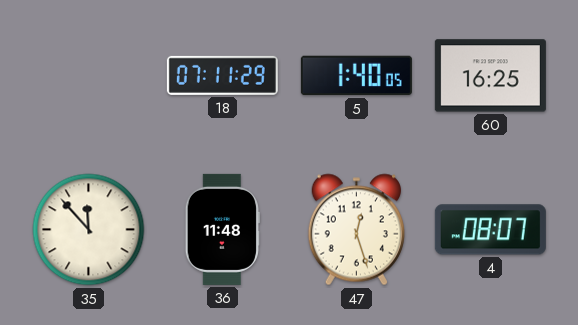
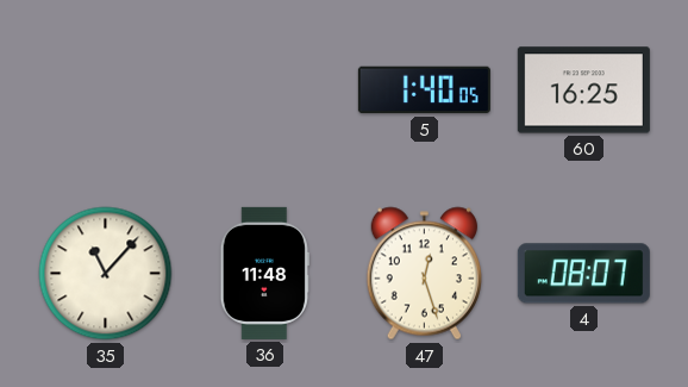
18: 07:11 -> none (222, 75)
35: 11:53 -> 11:07 (106, 274)
